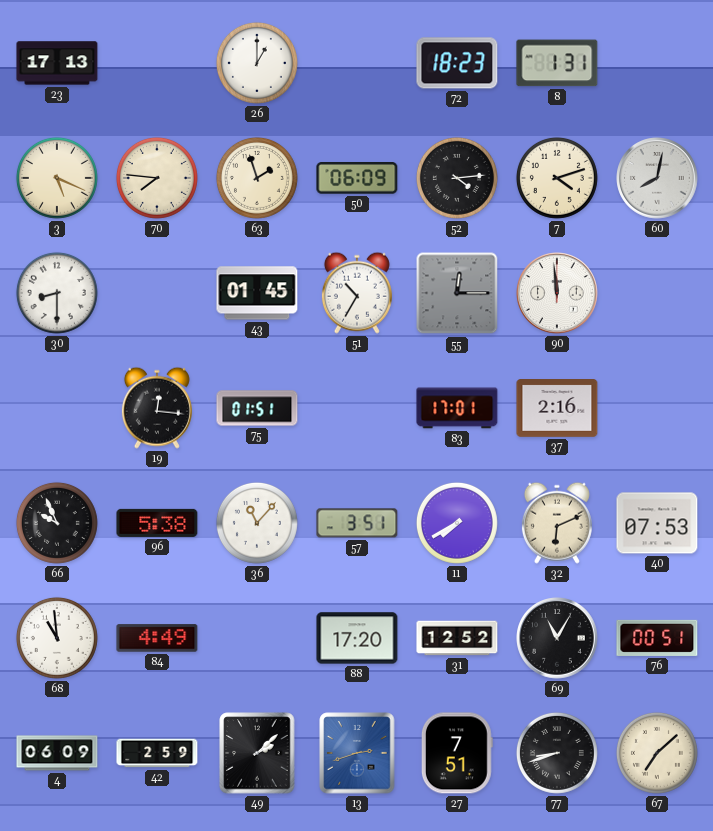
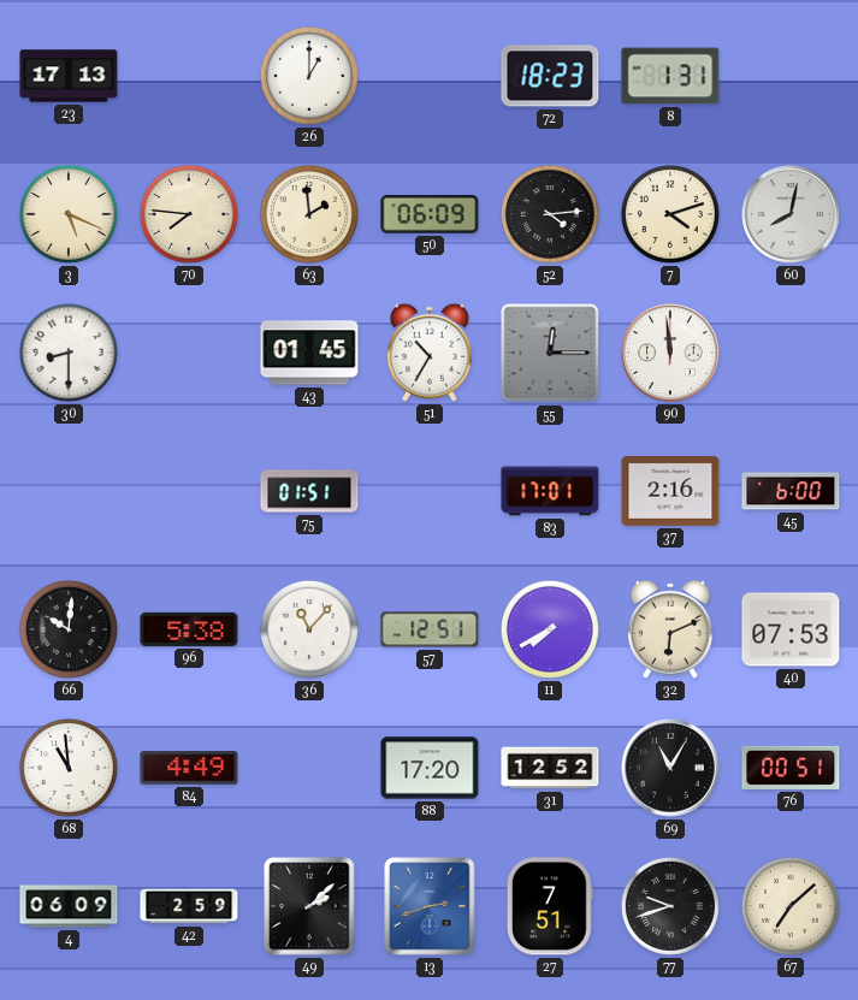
63: 1:57 -> 1:59 (309, 214)
19: 12:16 -> none (157, 408)
45: none -> 6:00 (791, 491)
66: 9:56 -> 10:01 (69, 629)
57: 3:51 -> 12:51 (430, 629)
77: 8:42 -> 9:42 (670, 906)
